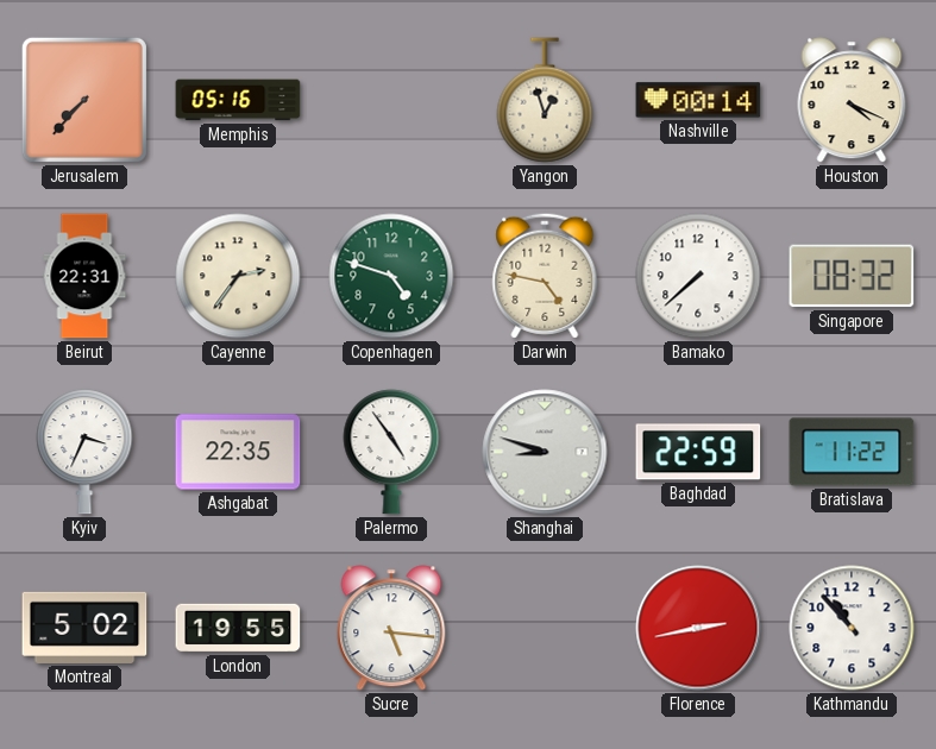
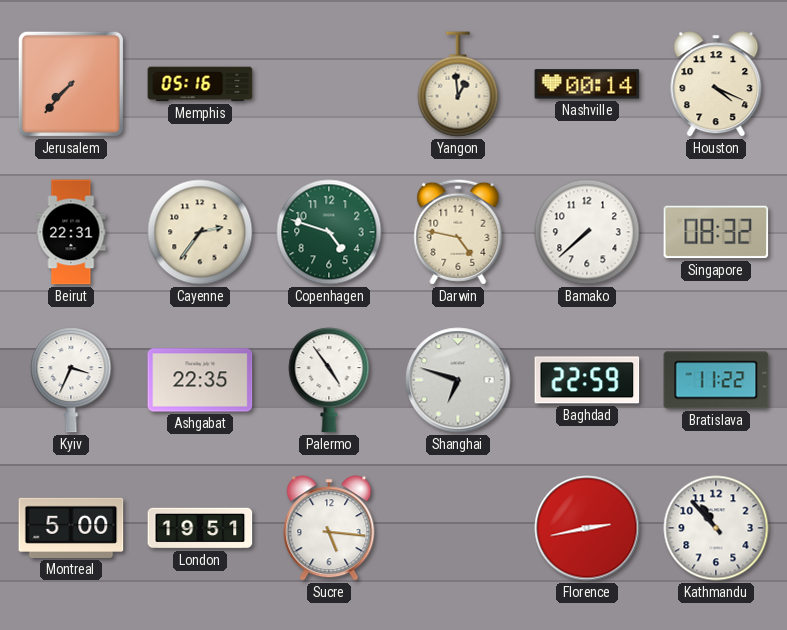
Yangon: 12:57 -> 12:59 (458, 84)
Shanghai: 8:48 -> 6:48 (458, 380)
Montreal: 5:02 -> 5:00 (71, 528)
London: 19:55 -> 19:51 (200, 528)
